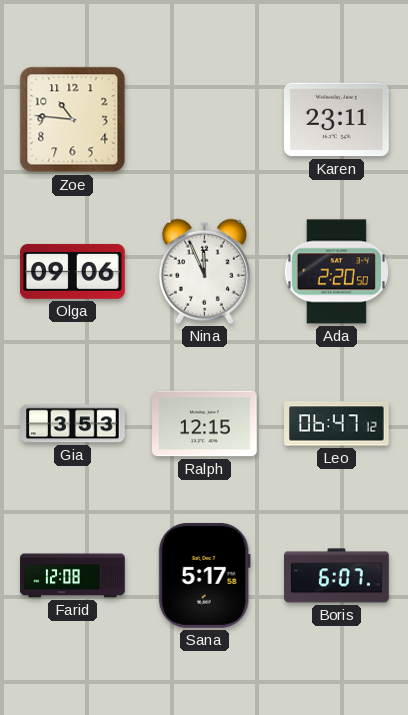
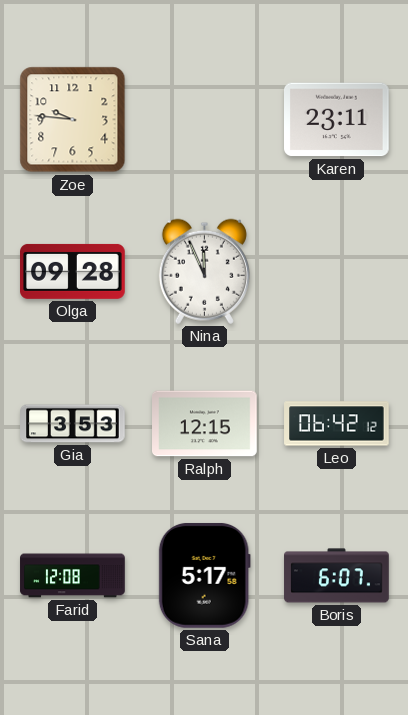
Zoe: 10:46 -> 9:46 (73, 120)
Olga: 09:06 -> 09:28 (73, 271)
Ada: 2:20 -> none (336, 272)
Leo: 06:47 -> 06:42 (337, 424)
